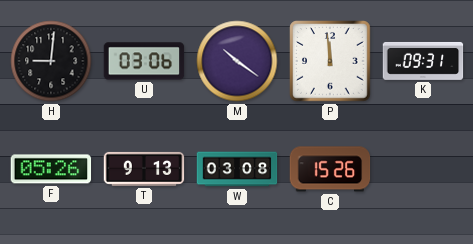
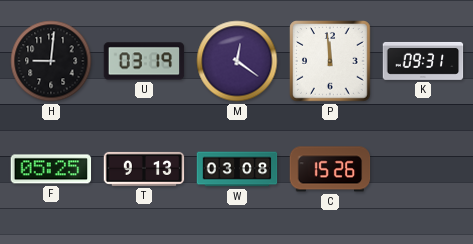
U: 03:06 -> 03:19 (144, 61)
M: 10:21 -> 12:21 (237, 61)
F: 05:26 -> 05:25 (51, 169)
